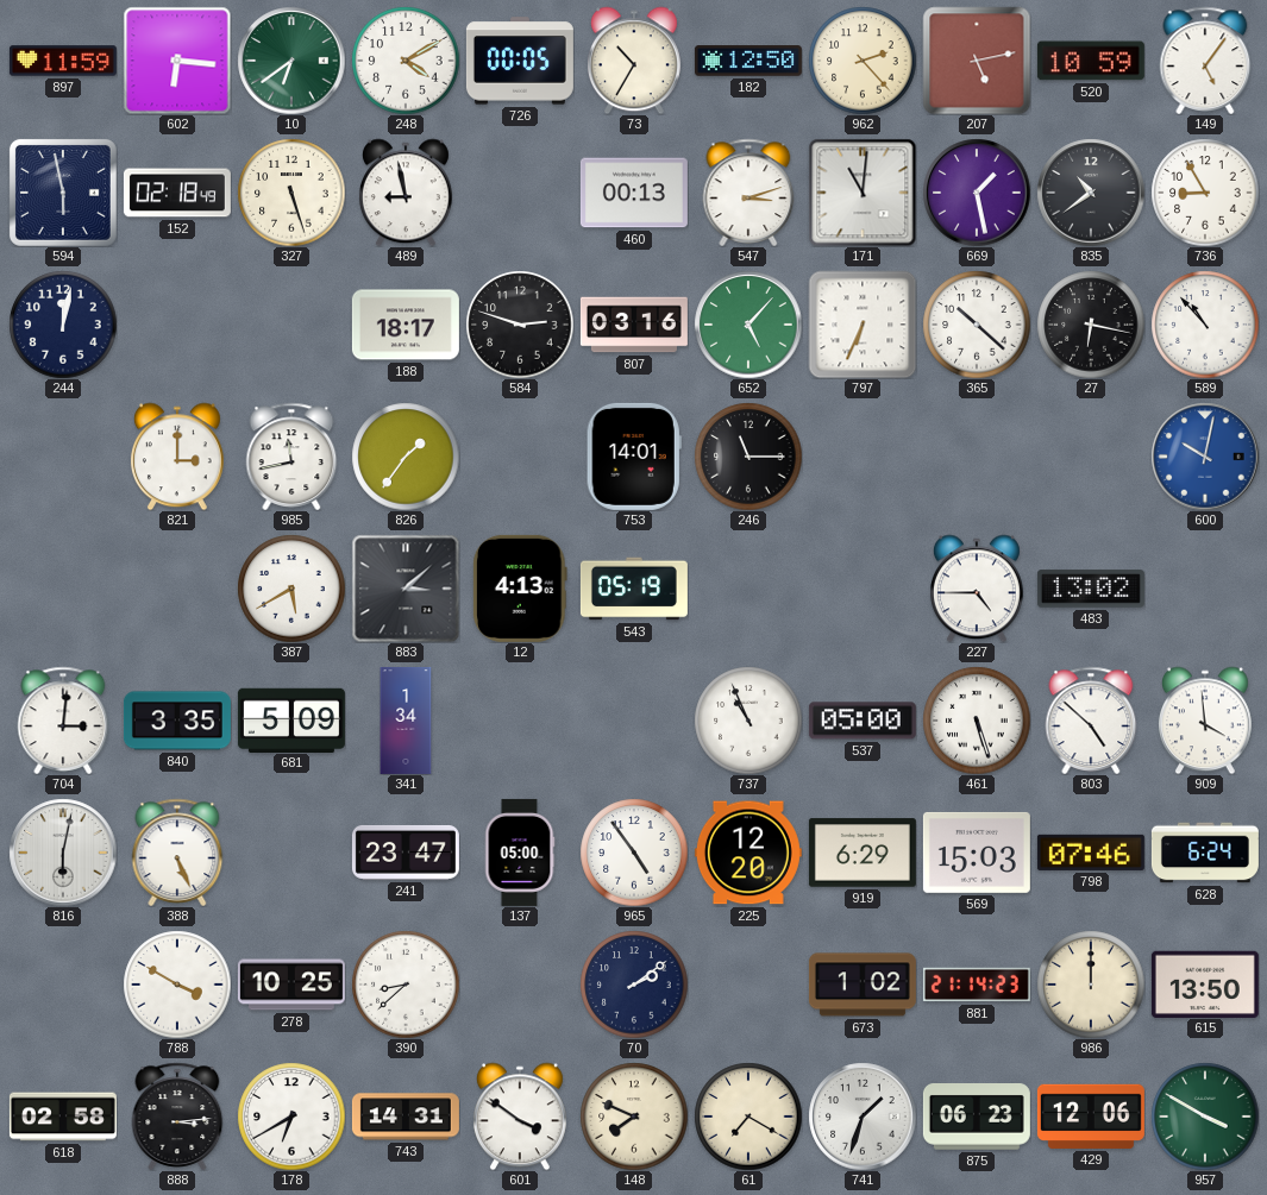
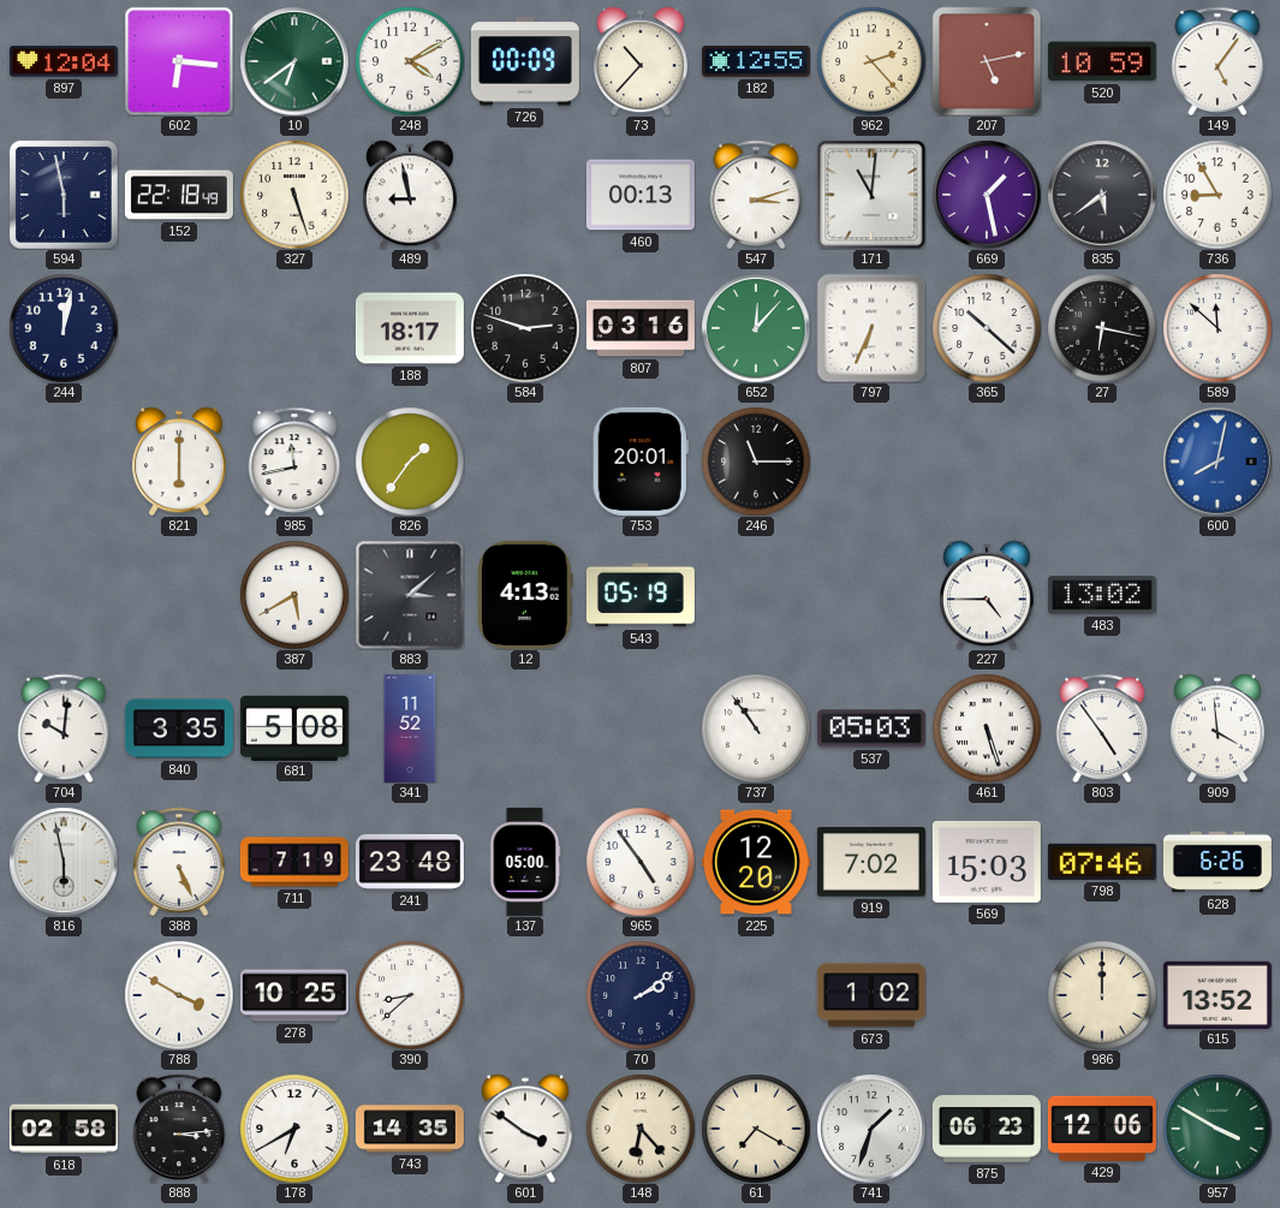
897: 11:59 -> 12:04 (64, 61)
726: 00:05 -> 00:09 (525, 61)
73: 10:35 -> 10:37 (641, 61)
182: 12:50 -> 12:55 (756, 61)
152: 02:18 -> 22:18 (179, 195)
835: 10:39 -> 5:39 (1102, 195)
652: 5:07 -> 12:07 (756, 328)
589: 10:53 -> 11:52 (1218, 328)
821: 3:00 -> 6:00 (179, 462)
753: 14:01 -> 20:01 (641, 462)
600: 10:02 -> 8:02 (1218, 462)
704: 3:01 -> 10:01 (64, 728)
681: 5:09 -> 5:08 (294, 727)
341: 1:34 -> 11:52 (410, 728)
737: 10:56 -> 10:54 (756, 728)
537: 05:00 -> 05:03 (871, 728)
803: 4:52 -> 4:54 (1102, 728)
816: 6:02 -> 5:58 (64, 862)
711: none -> 7:19 (294, 862)
241: 23:47 -> 23:48 (410, 862)
919: 6:29 -> 7:02 (871, 862)
628: 6:24 -> 6:26 (1218, 862)
881: 21:14 -> none (977, 985)
615: 13:50 -> 13:52 (1218, 994)
743: 14:31 -> 14:35 (410, 1129)
148: 7:49 -> 6:23 (641, 1129)
